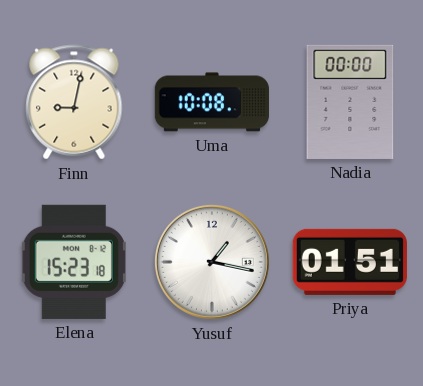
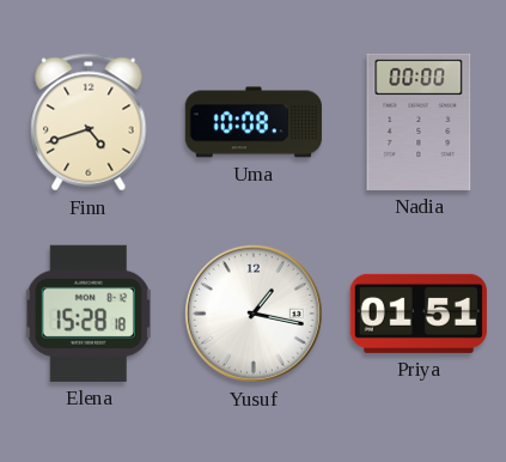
Finn: 9:02 -> 4:42 (89, 122)
Elena: 15:23 -> 15:28 (89, 314)
